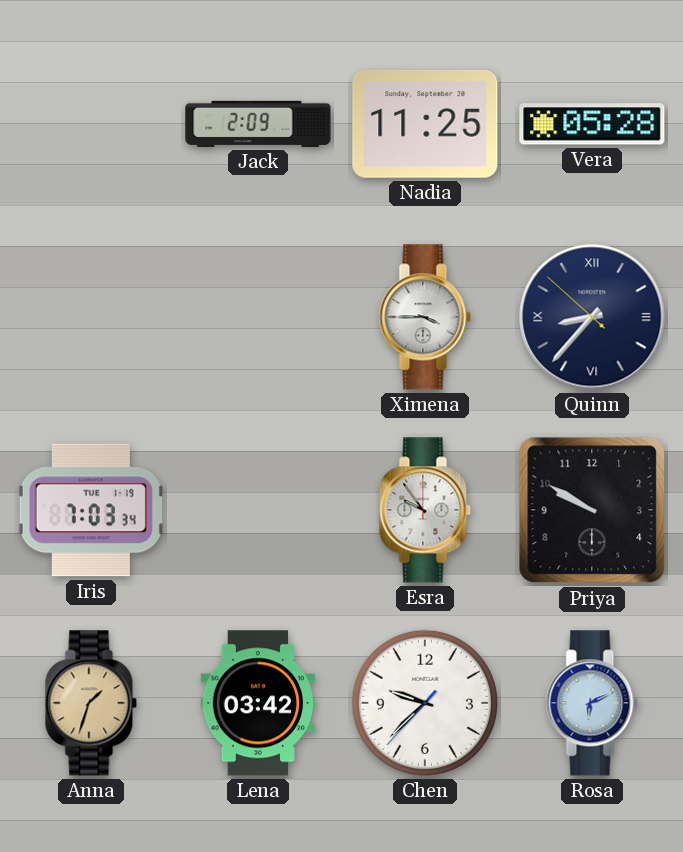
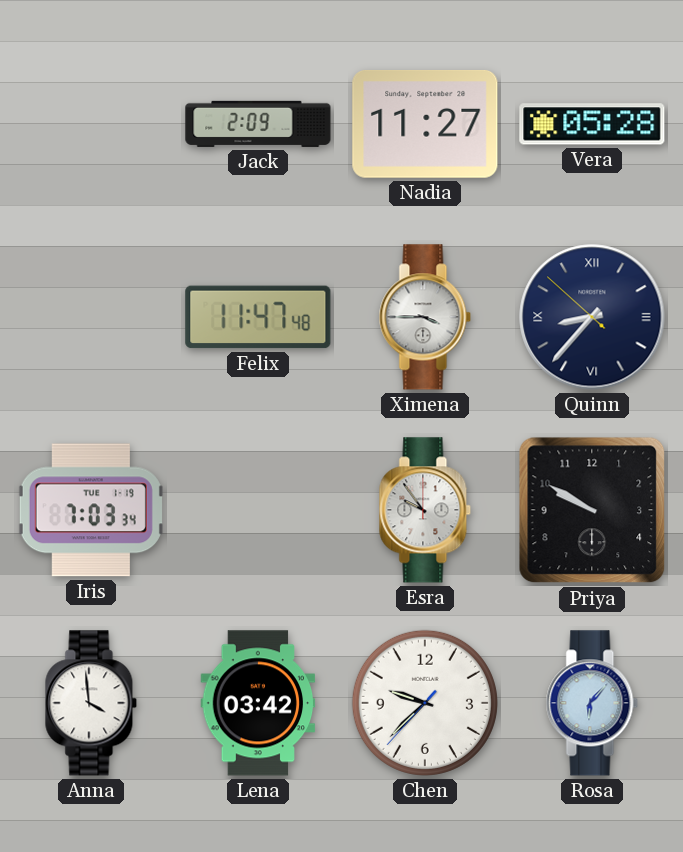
Nadia: 11:25 -> 11:27 (425, 124)
Felix: none -> 11:47 (258, 317)
Anna: 1:33 -> 3:59 (91, 703)
Anna dial: champagne -> white (91, 703)
Rosa: 6:11 -> 6:07 (592, 703)
